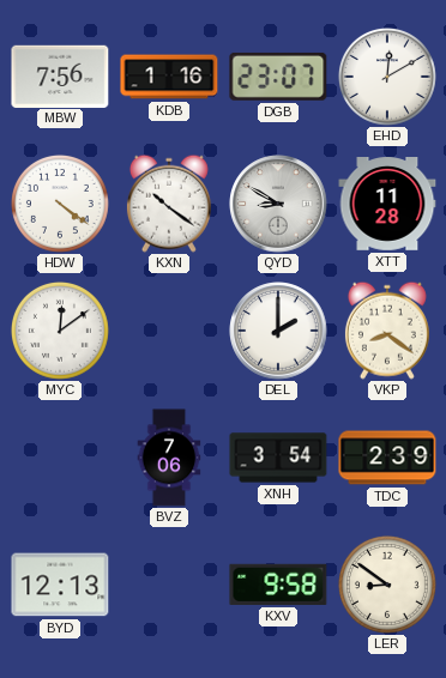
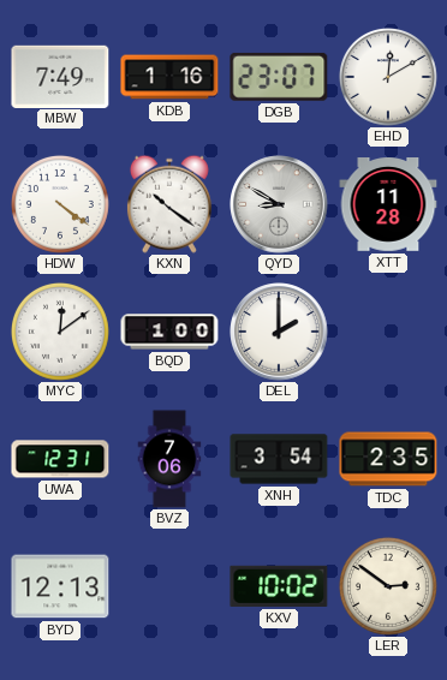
MBW: 7:56 -> 7:49 (60, 76)
BQD: none -> 1:00 (169, 332)
VKP: 8:21 -> none (387, 331)
UWA: none -> 12:31 (60, 459)
TDC: 2:39 -> 2:35 (388, 459)
KXV: 9:58 -> 10:02 (279, 586)
LER: 8:51 -> 2:51 (388, 586)
